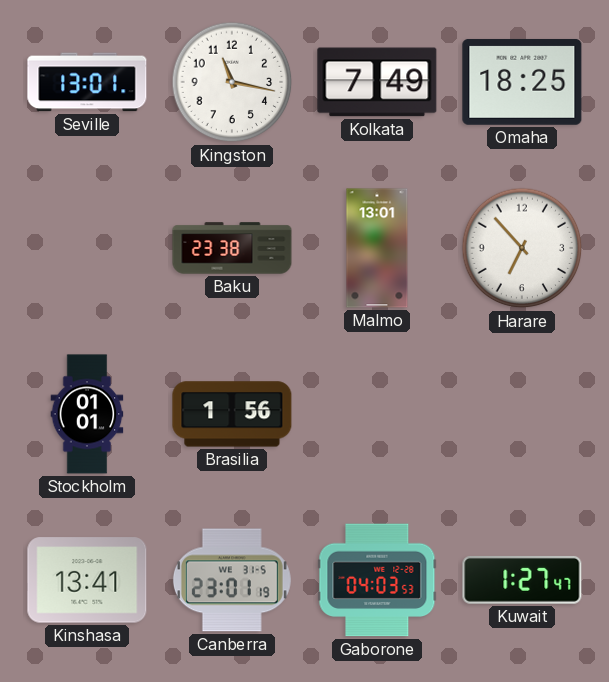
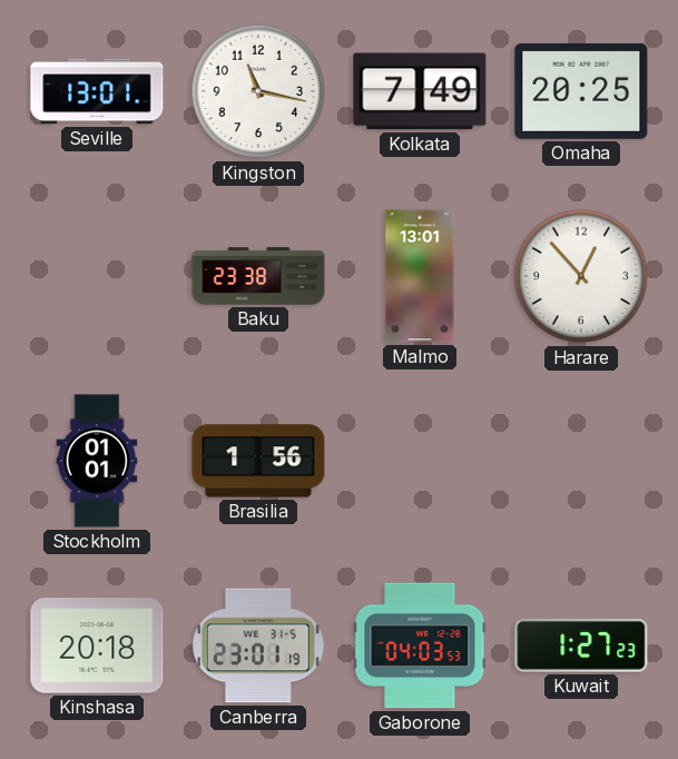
Omaha: 18:25 -> 20:25 (581, 91)
Harare: 6:53 -> 12:53 (581, 276)
Kinshasa: 13:41 -> 20:18 (97, 645)
Kuwait: 1:27:47 -> 1:27:23 (581, 645)
